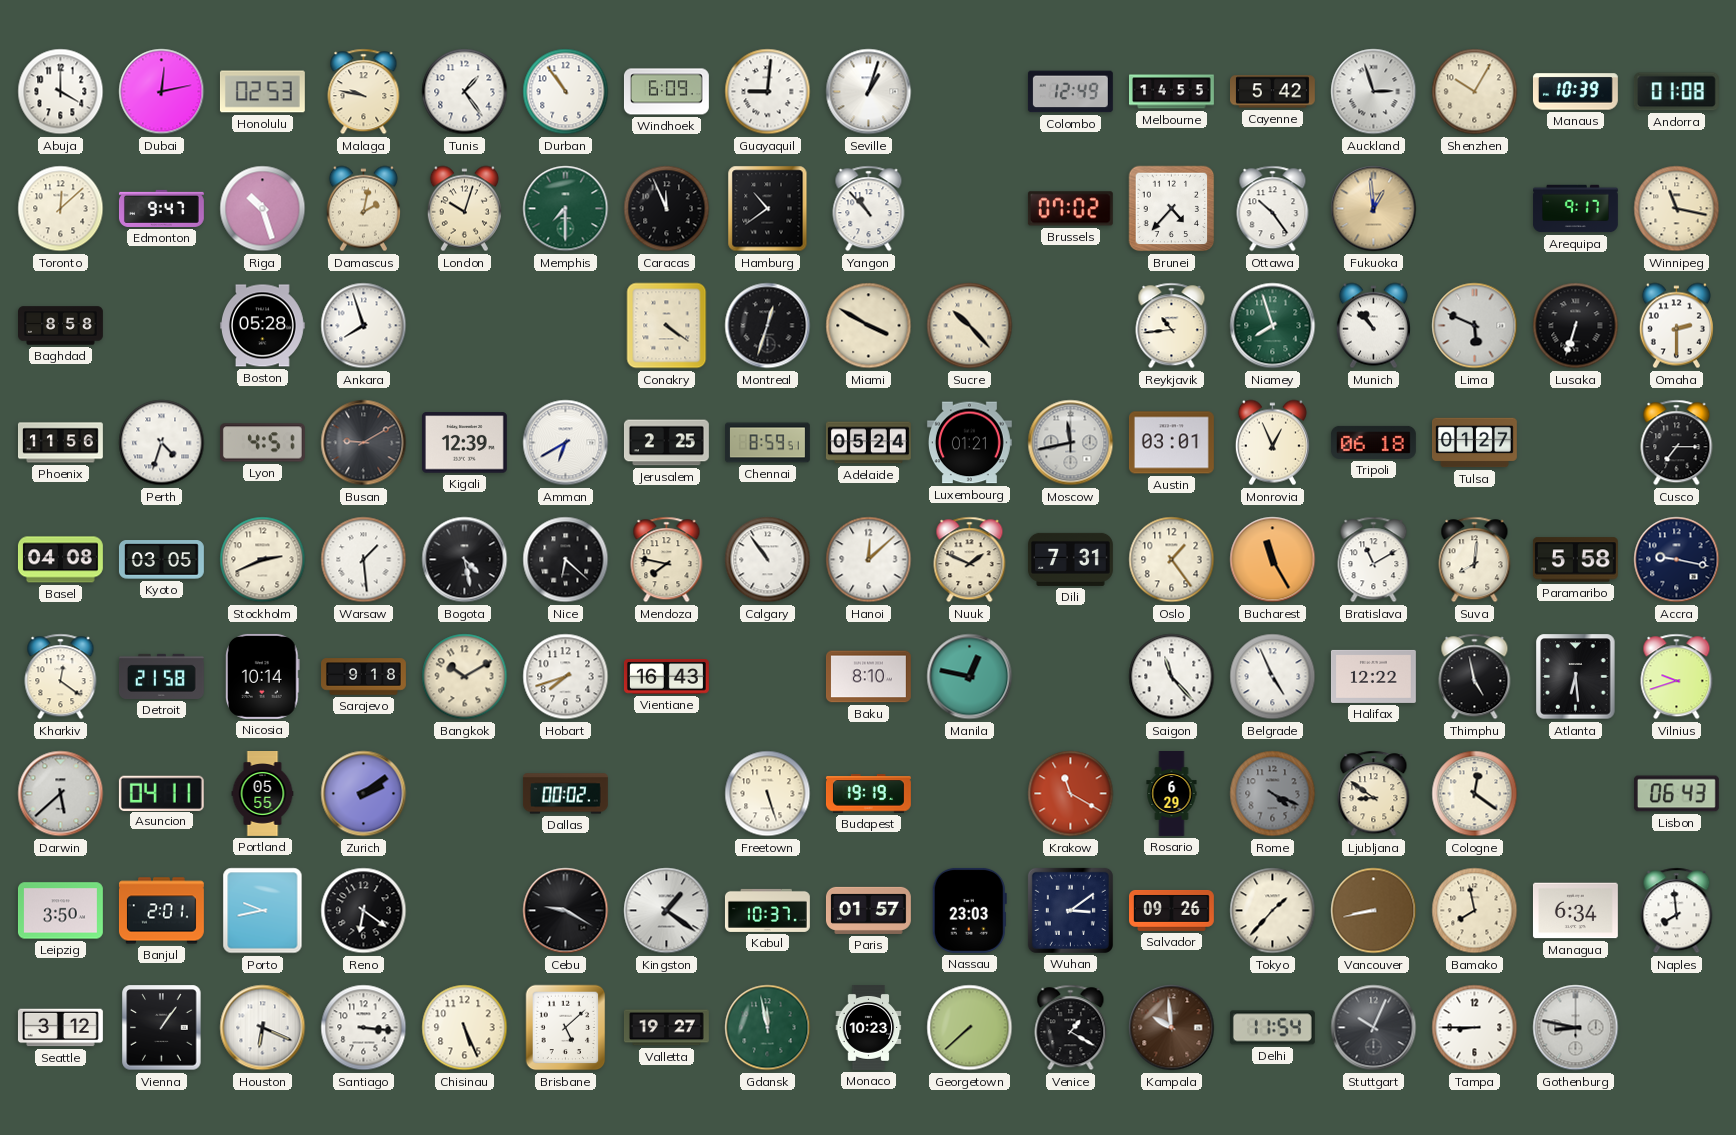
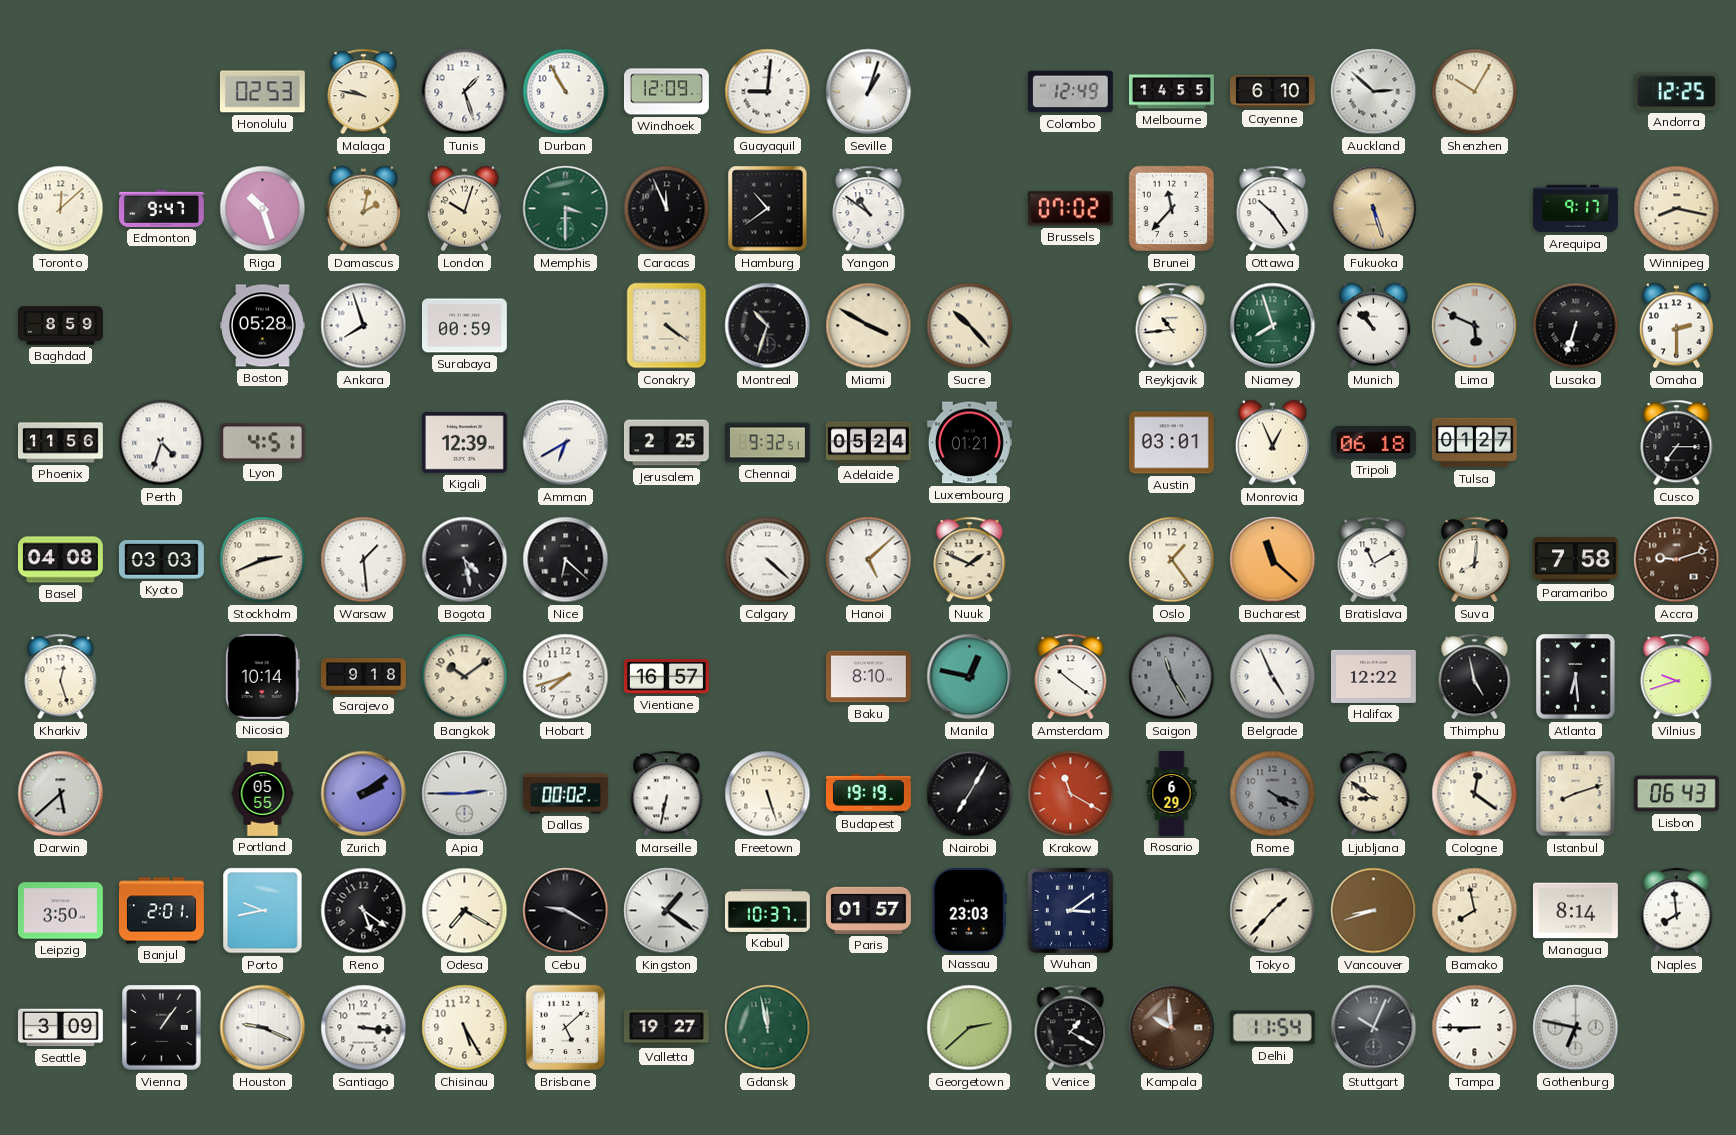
Abuja: 4:00 -> none (61, 92)
Dubai: 12:13 -> none (162, 92)
Tunis: 1:24 -> 1:27 (465, 92)
Durban: 10:54 -> 10:55 (566, 92)
Windhoek: 6:09 -> 12:09 (666, 92)
Cayenne: 5:42 -> 6:10 (1273, 92)
Auckland: 2:57 -> 2:52 (1374, 92)
Manaus: 10:39 -> none (1575, 92)
Andorra: 01:08 -> 12:25 (1676, 92)
Memphis: 7:30 -> 3:30 (566, 209)
Yangon: 10:53 -> 10:51 (869, 209)
Brunei: 4:37 -> 11:37 (1172, 209)
Fukuoka: 12:59 -> 5:27 (1374, 209)
Winnipeg: 11:17 -> 8:17 (1677, 209)
Baghdad: 8:58 -> 8:59 (61, 326)
Surabaya: none -> 00:59 (464, 326)
Montreal: 12:33 -> 10:33 (768, 326)
Busan: 9:10 -> none (364, 443)
Chennai: 8:59 -> 9:32 (768, 443)
Moscow: 11:43 -> none (1071, 443)
Kyoto: 03:05 -> 03:03 (161, 560)
Mendoza: 7:47 -> none (667, 560)
Calgary: 10:54 -> 4:22 (768, 560)
Hanoi: 12:08 -> 5:08 (869, 560)
Dili: 7:31 -> none (1070, 559)
Bucharest: 11:25 -> 11:22 (1273, 560)
Paramaribo: 5:58 -> 7:58 (1575, 560)
Accra: 9:17 -> 9:12 (1677, 560)
Accra dial: navy -> brown (1677, 560)
Kharkiv: 12:21 -> 12:27 (61, 677)
Detroit: 21:58 -> none (161, 676)
Bangkok: 10:10 -> 10:09 (465, 677)
Vientiane: 16:43 -> 16:57 (666, 677)
Amsterdam: none -> 10:21 (1071, 677)
Saigon: 11:23 -> 11:25 (1172, 677)
Saigon dial: white -> grey (1172, 677)
Asuncion: 04:11 -> none (161, 793)
Apia: none -> 2:45 (465, 794)
Marseille: none -> 6:32 (667, 794)
Nairobi: none -> 7:05 (970, 794)
Istanbul: none -> 8:12 (1576, 794)
Reno: 6:21 -> 5:21 (364, 911)
Odesa: none -> 7:20 (465, 911)
Salvador: 09:26 -> none (1172, 910)
Vancouver: 8:43 -> 8:42 (1374, 911)
Managua: 6:34 -> 8:14 (1575, 911)
Seattle: 3:12 -> 3:09 (60, 1028)
Houston: 6:19 -> 9:19 (263, 1028)
Chisinau: 5:26 -> 5:25 (465, 1028)
Monaco: 10:23 -> none (869, 1028)
Georgetown: 7:38 -> 2:38 (970, 1028)
Gothenburg: 8:47 -> 6:47 (1576, 1028)
